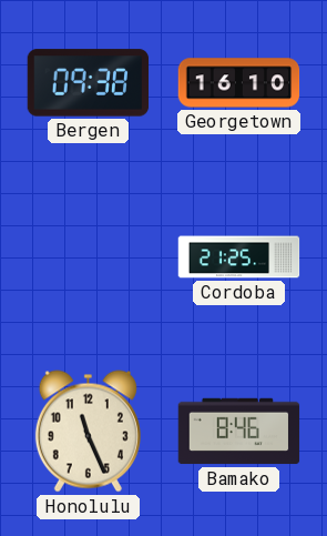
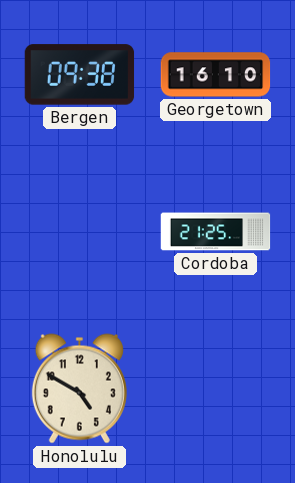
Honolulu: 11:26 -> 4:50 (79, 389)
Bamako: 8:46 -> none (239, 432)
